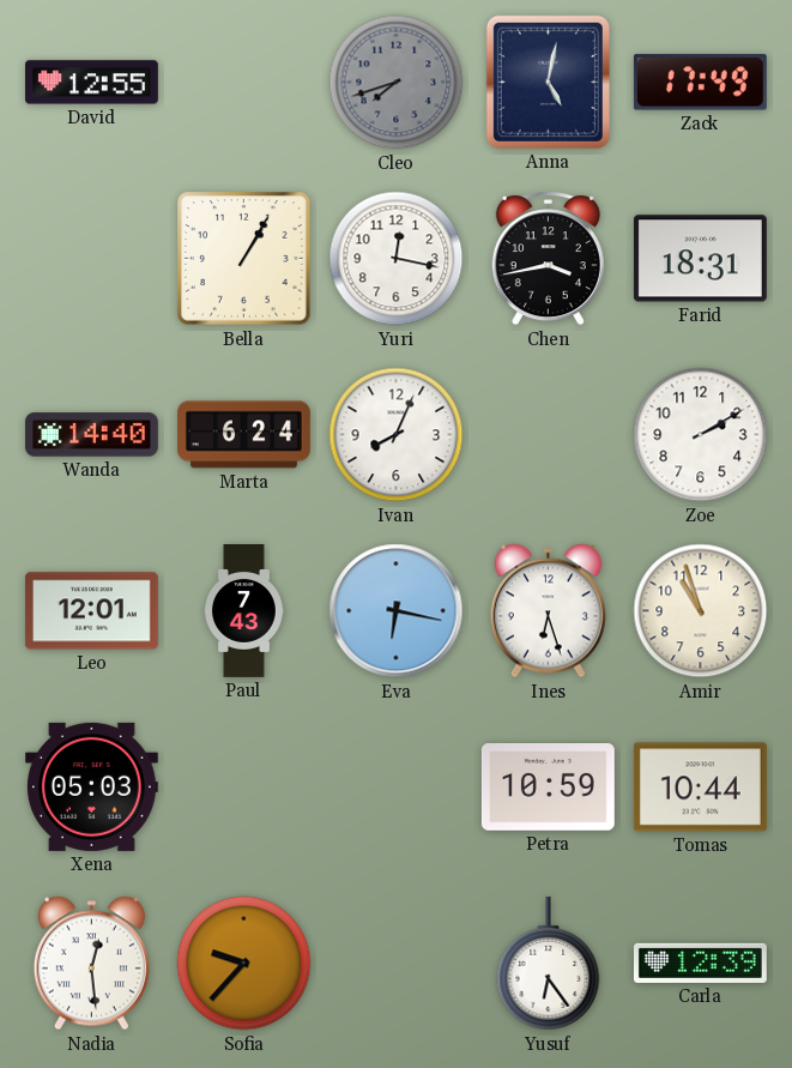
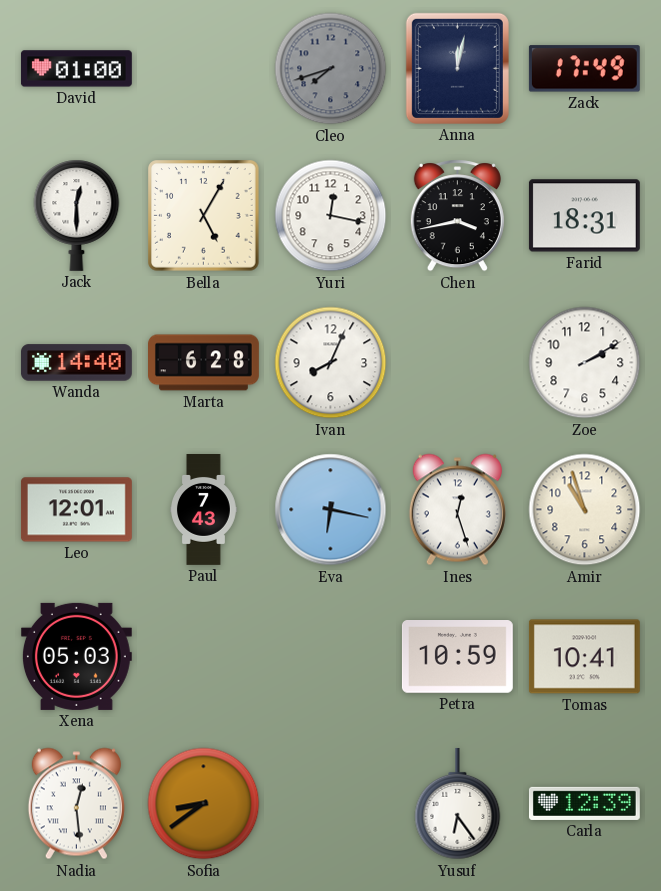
David: 12:55 -> 01:00 (76, 69)
Anna: 5:02 -> 12:02 (457, 68)
Jack: none -> 12:30 (77, 215)
Bella: 1:05 -> 5:05 (204, 216)
Marta: 6:24 -> 6:28 (204, 363)
Ines: 6:27 -> 12:27 (457, 510)
Tomas: 10:44 -> 10:41 (584, 657)
Sofia: 9:37 -> 8:39 (204, 804)
